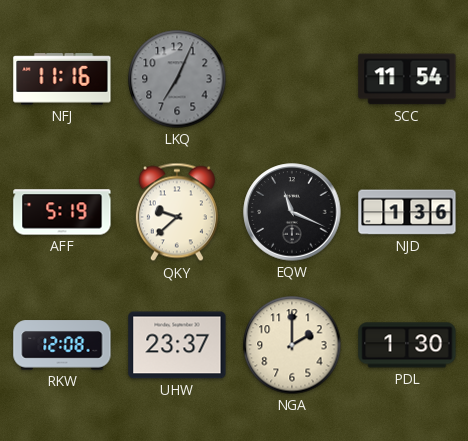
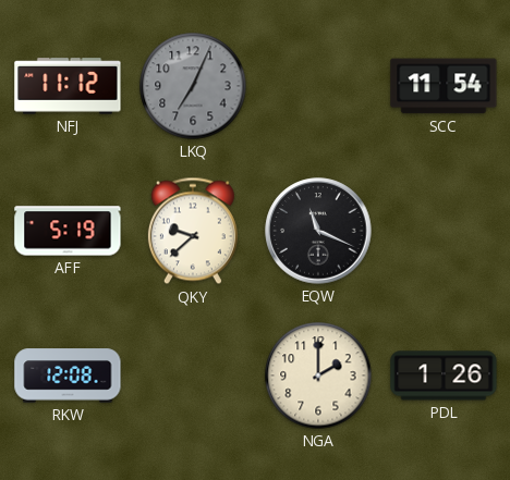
NFJ: 11:16 -> 11:12 (68, 86)
NJD: 1:36 -> none (407, 212)
UHW: 23:37 -> none (177, 345)
PDL: 1:30 -> 1:26 (444, 376)
